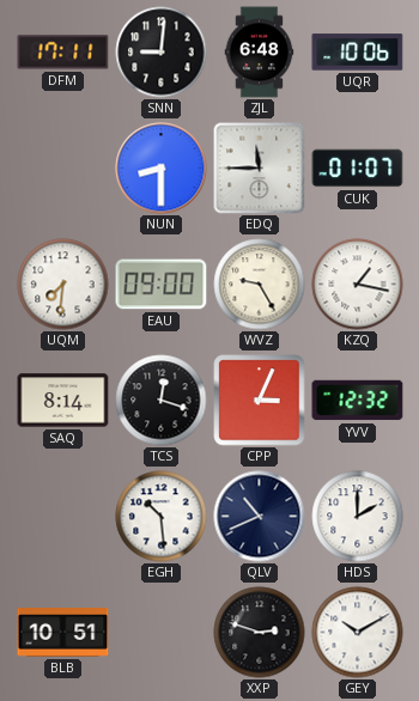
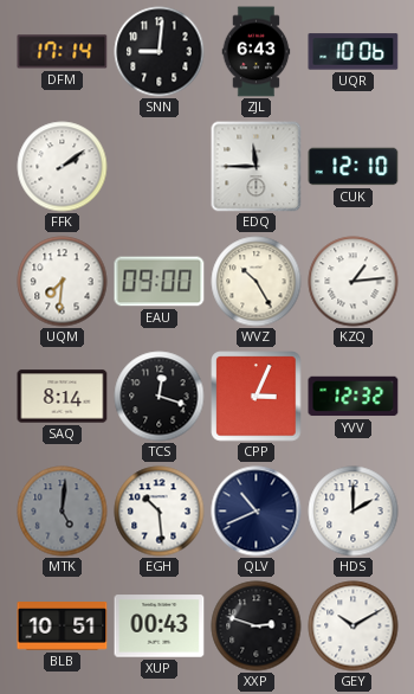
DFM: 17:11 -> 17:14 (63, 52)
ZJL: 6:48 -> 6:43 (257, 52)
FFK: none -> 2:09 (63, 167)
NUN: 8:30 -> none (162, 169)
CUK: 01:07 -> 12:10 (354, 167)
WVZ: 9:25 -> 10:25 (257, 282)
KZQ: 1:17 -> 1:14 (354, 282)
MTK: none -> 5:01 (63, 512)
XUP: none -> 00:43 (160, 626)
